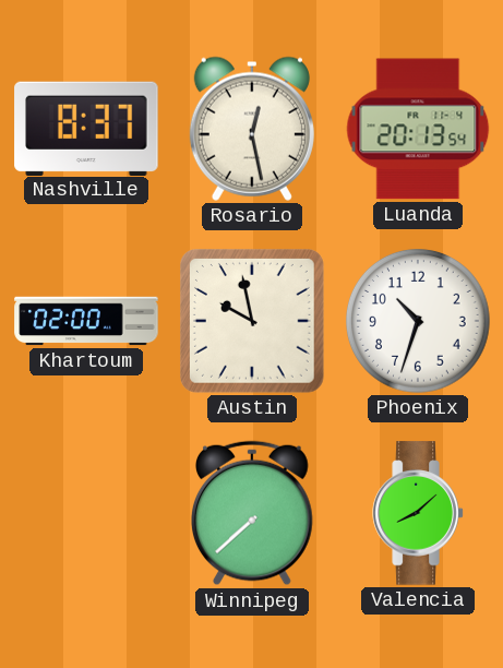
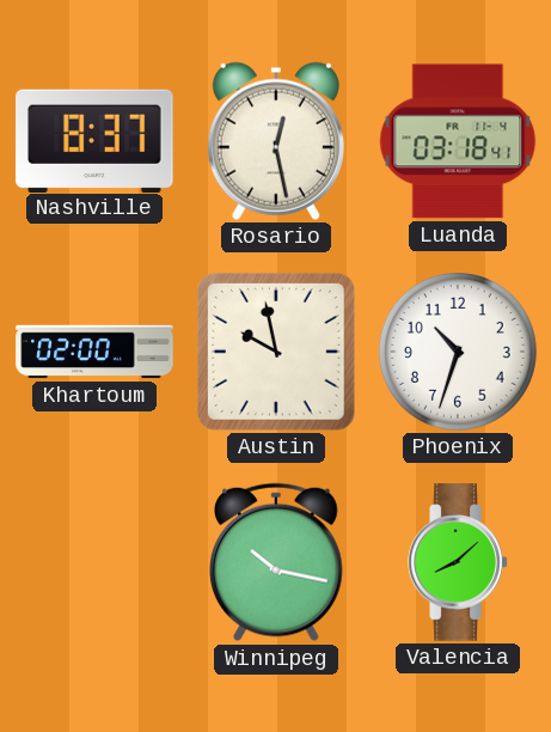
Luanda: 20:13 -> 03:18 (458, 141)
Winnipeg: 7:38 -> 10:17 (277, 562)
